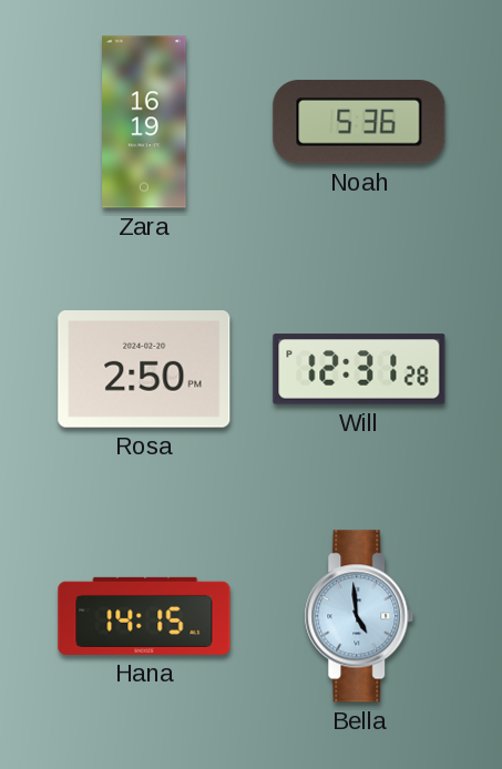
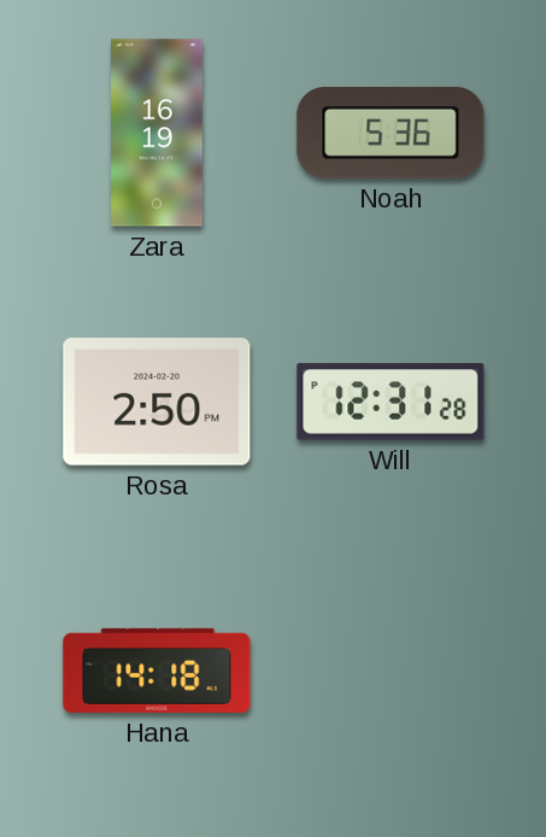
Hana: 14:15 -> 14:18 (157, 671)
Bella: 4:59 -> none (359, 616)
